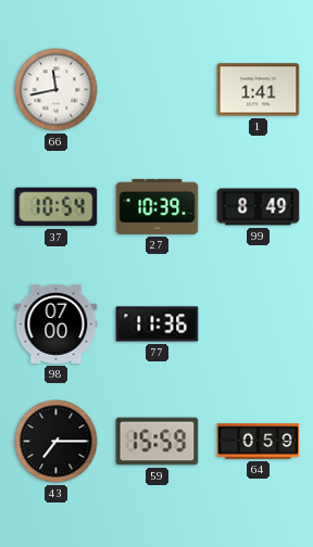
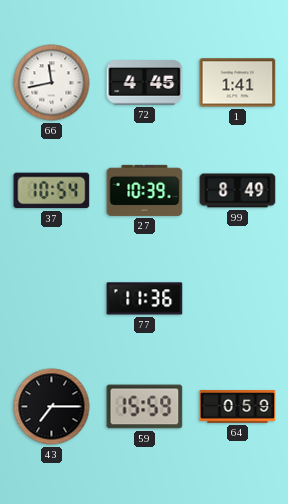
72: none -> 4:45 (145, 83)
98: 07:00 -> none (57, 323)
